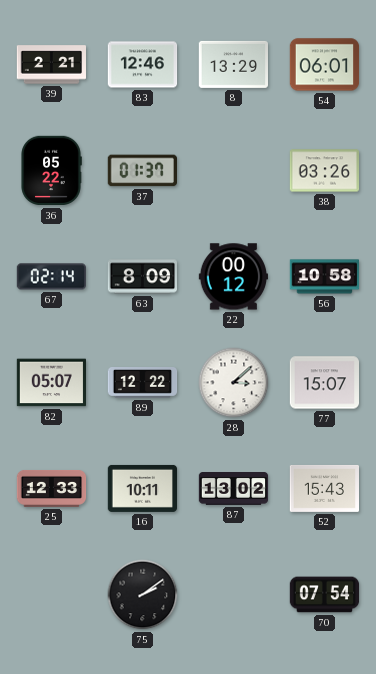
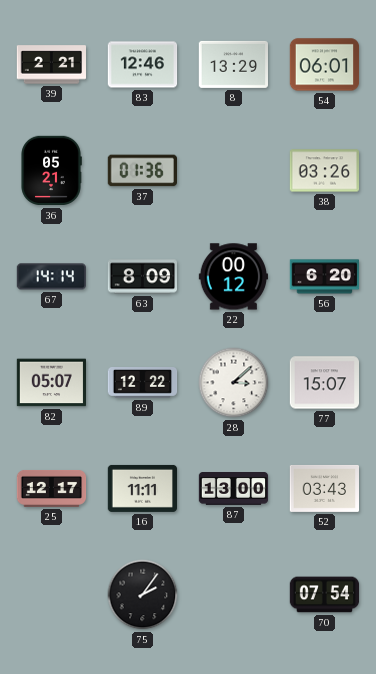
36: 05:22 -> 05:21 (51, 171)
37: 01:37 -> 01:36 (142, 171)
67: 02:14 -> 14:14 (51, 277)
56: 10:58 -> 6:20 (325, 277)
25: 12:33 -> 12:17 (52, 488)
16: 10:11 -> 11:11 (143, 488)
87: 13:02 -> 13:00 (234, 489)
52: 15:43 -> 03:43 (325, 488)
75: 2:09 -> 2:06 (143, 595)
